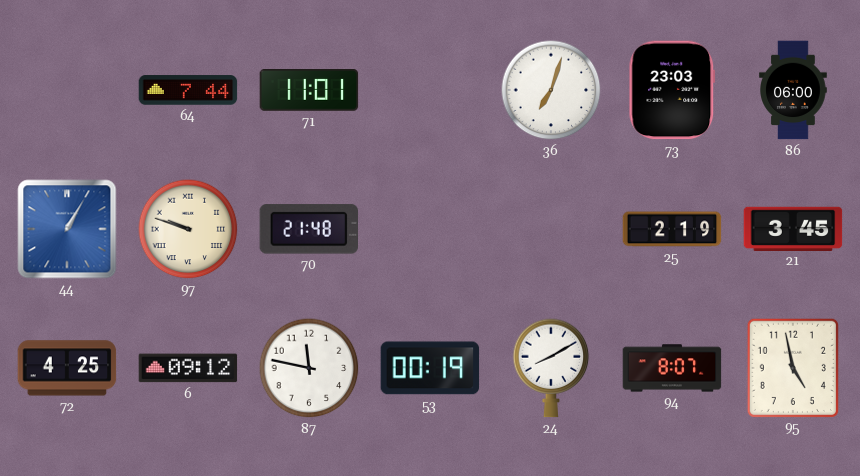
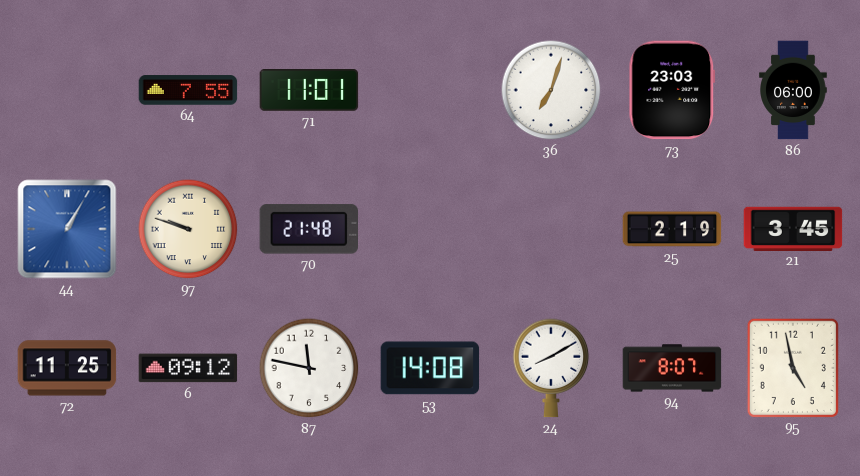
64: 7:44 -> 7:55 (188, 90)
72: 4:25 -> 11:25 (67, 368)
53: 00:19 -> 14:08 (430, 368)
